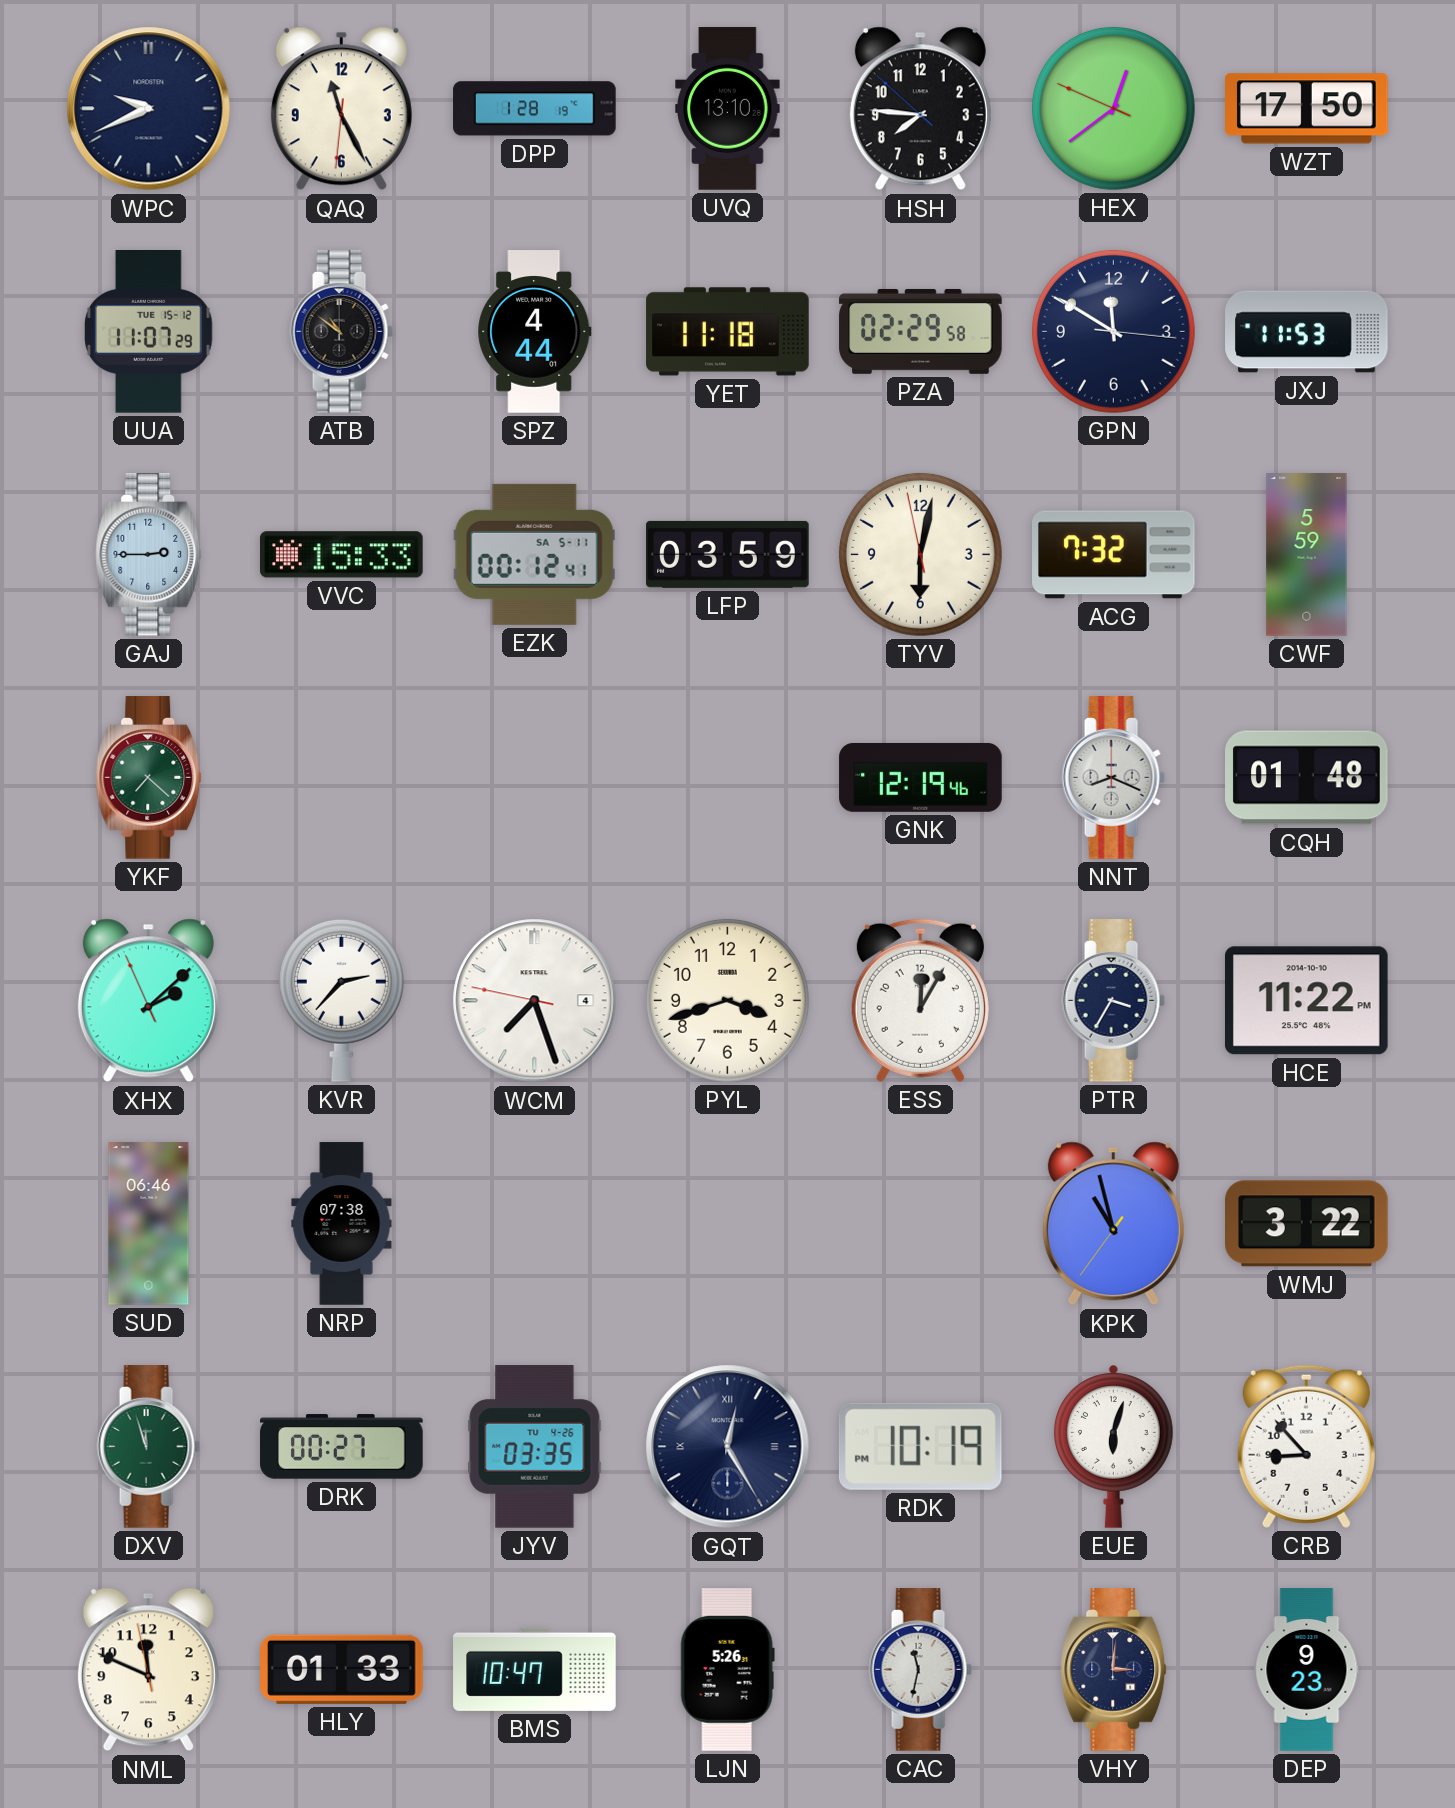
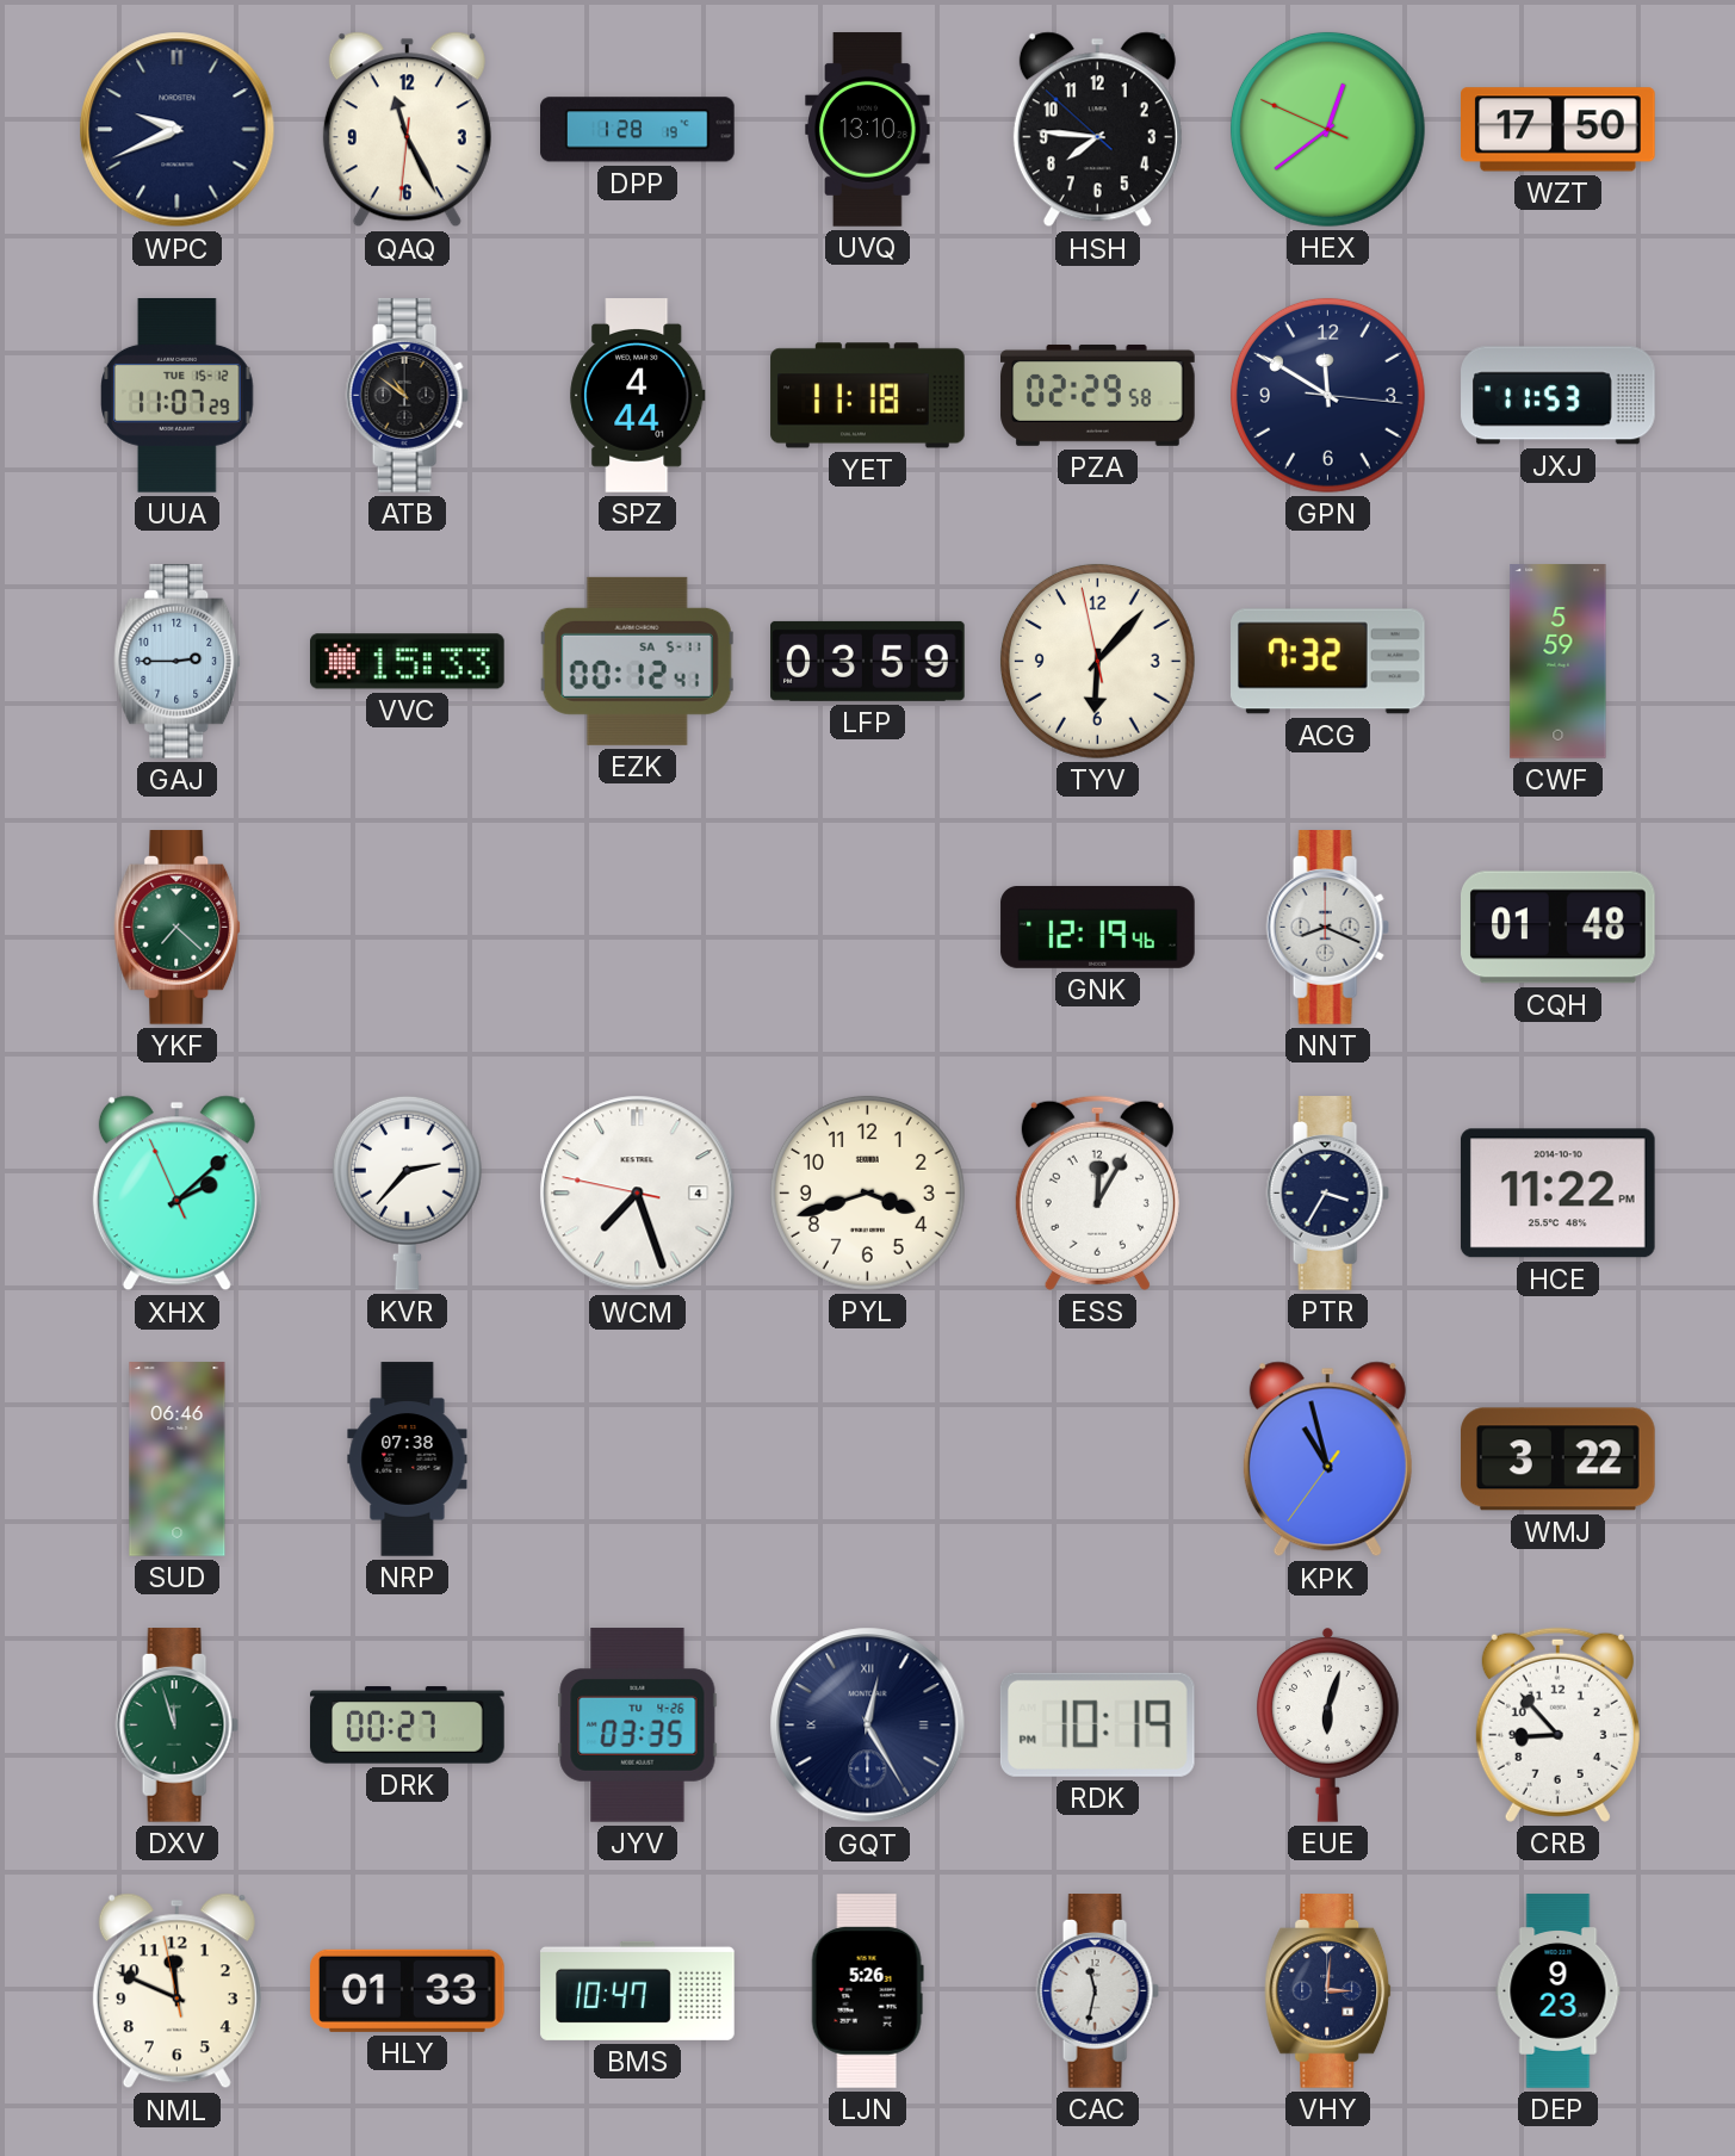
TYV: 6:01 -> 6:06 (1097, 661)
